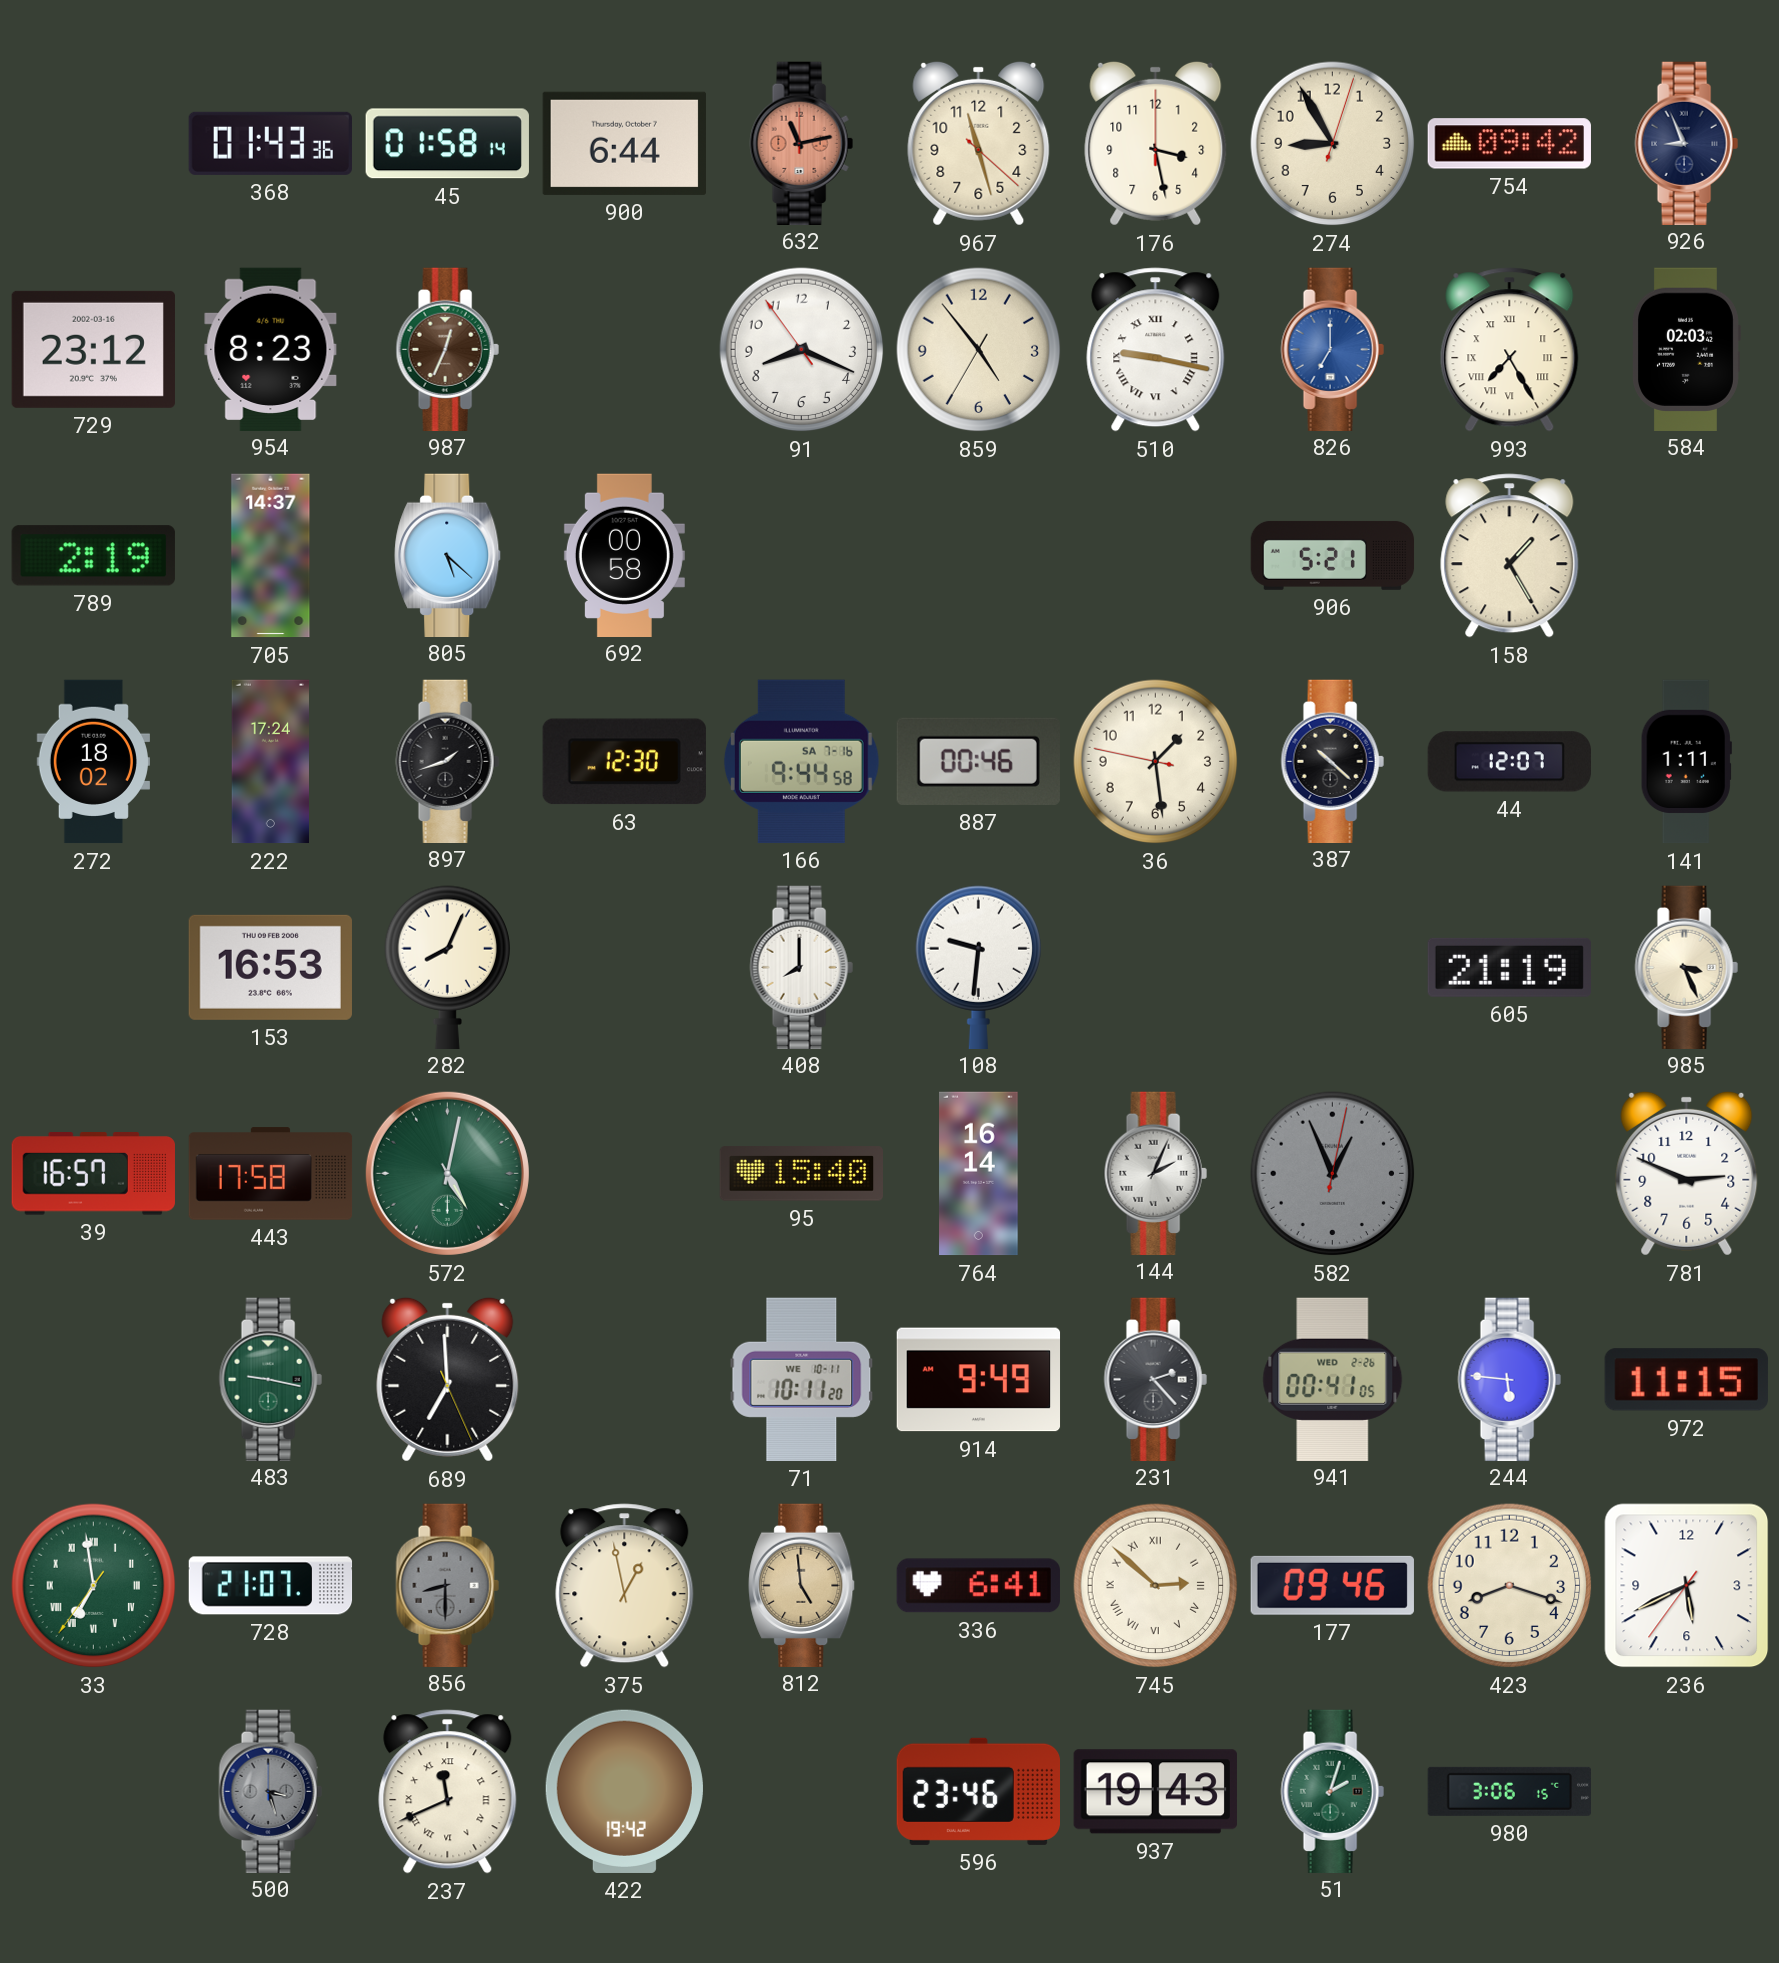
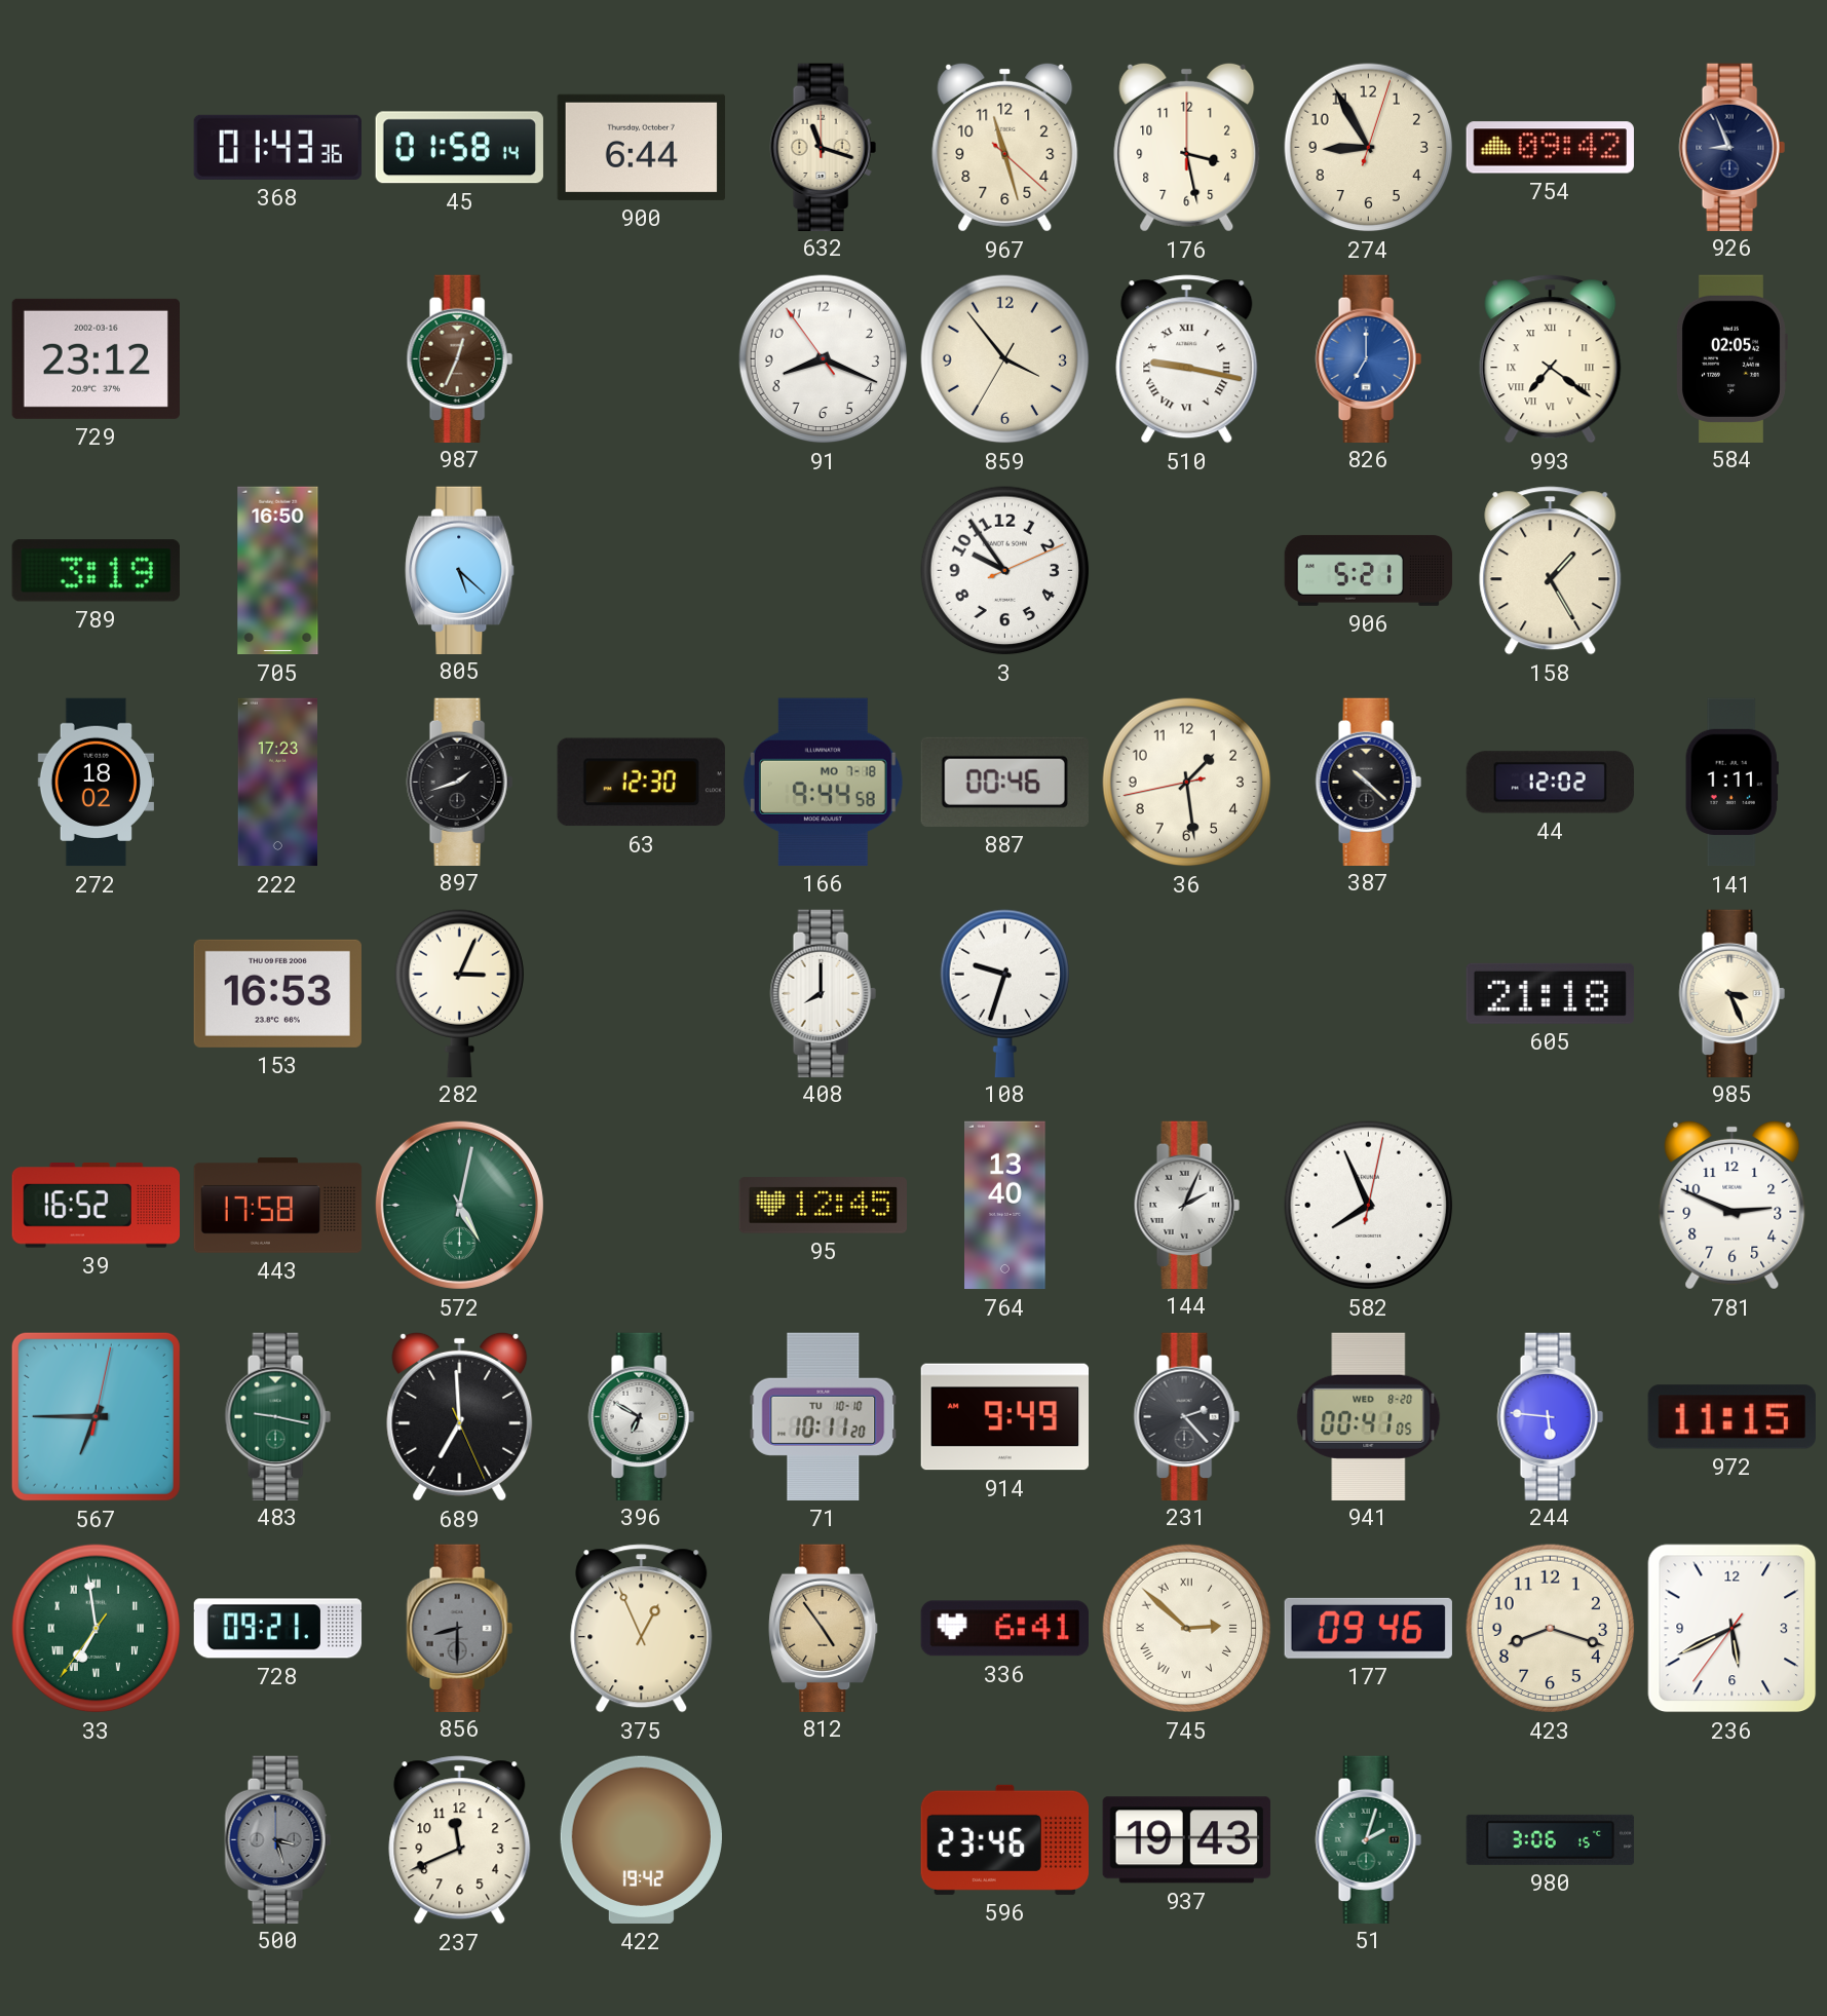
632: 11:13 -> 11:18 (823, 147)
632 dial: salmon -> cream (823, 147)
954: 8:23 -> none (271, 349)
859: 4:53 -> 3:53 (1005, 359)
993: 7:25 -> 7:21 (1551, 359)
584: 02:03 -> 02:05 (1731, 358)
789: 2:19 -> 3:19 (96, 571)
705: 14:37 -> 16:50 (278, 571)
692: 00:58 -> none (624, 555)
3: none -> 9:54 (1005, 571)
222: 17:24 -> 17:23 (278, 783)
166 date: SA 7-16 -> MO 7-18 (823, 782)
36: 1:28:47 -> 1:28:43 (1187, 783)
44: 12:07 -> 12:02 (1550, 783)
282: 8:04 -> 3:04 (459, 993)
108: 9:31 -> 9:33 (1004, 993)
605: 21:19 -> 21:18 (1550, 993)
39: 16:57 -> 16:52 (96, 1206)
95: 15:40 -> 12:45 (823, 1206)
764: 16:14 -> 13:40 (1005, 1206)
582: 12:56 -> 7:56 (1369, 1206)
582 dial: grey -> white (1369, 1206)
567: none -> 6:45 (96, 1416)
396: none -> 6:50 (641, 1416)
71 date: WE 10-11 -> TU 10-10 (824, 1416)
941 date: WED 2-26 -> WED 8-20 (1369, 1416)
728: 21:07 -> 09:21 (278, 1629)
375: 12:58 -> 12:56 (642, 1629)
812: 4:59 -> 4:54 (824, 1628)
237 numerals: Roman -> Arabic (460, 1840)
